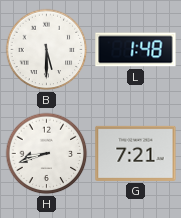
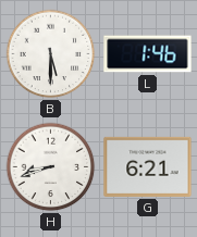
L: 1:48 -> 1:46 (148, 54)
G: 7:21 -> 6:21 (148, 166)
